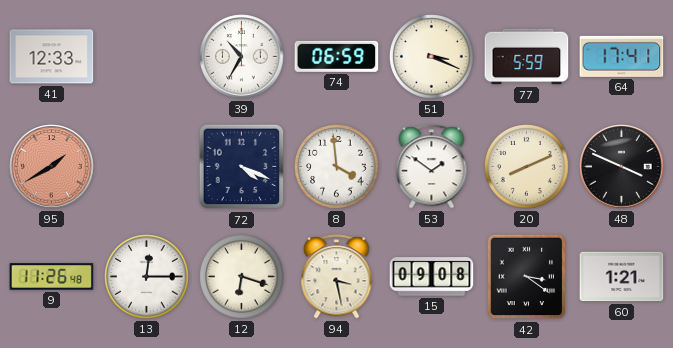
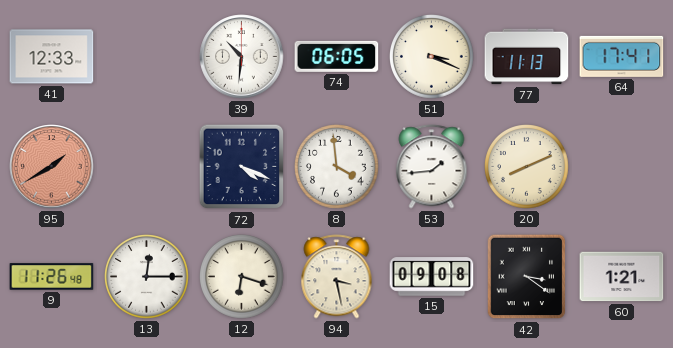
39: 10:35 -> 10:31 (242, 57)
74: 06:59 -> 06:05 (337, 56)
77: 5:59 -> 11:13 (527, 57)
53: 1:51 -> 1:44 (432, 167)
48: 3:49 -> none (622, 167)
